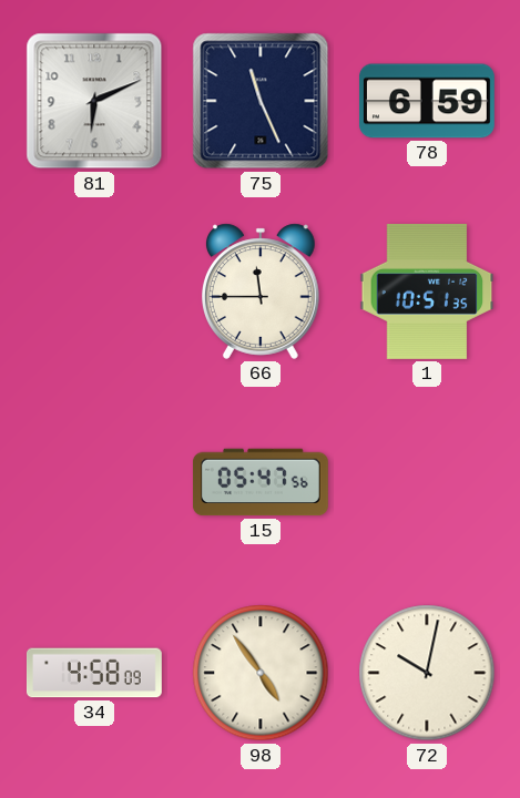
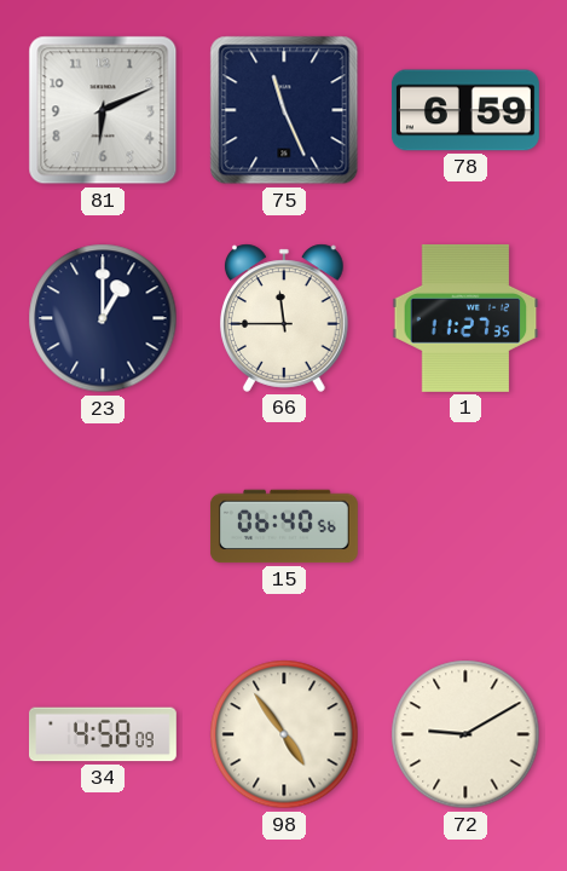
23: none -> 1:00 (103, 318)
1: 10:51 -> 11:27 (465, 318)
15: 05:47 -> 06:40 (284, 526)
72: 10:02 -> 9:10 (465, 734)
